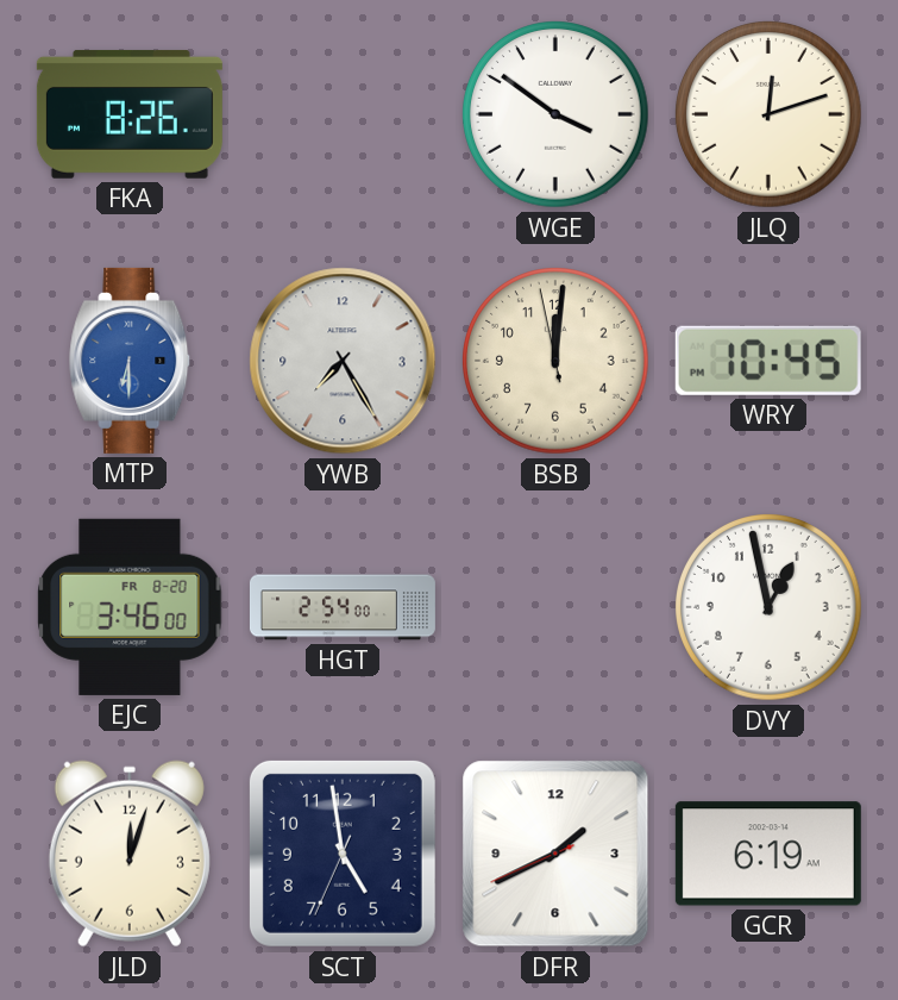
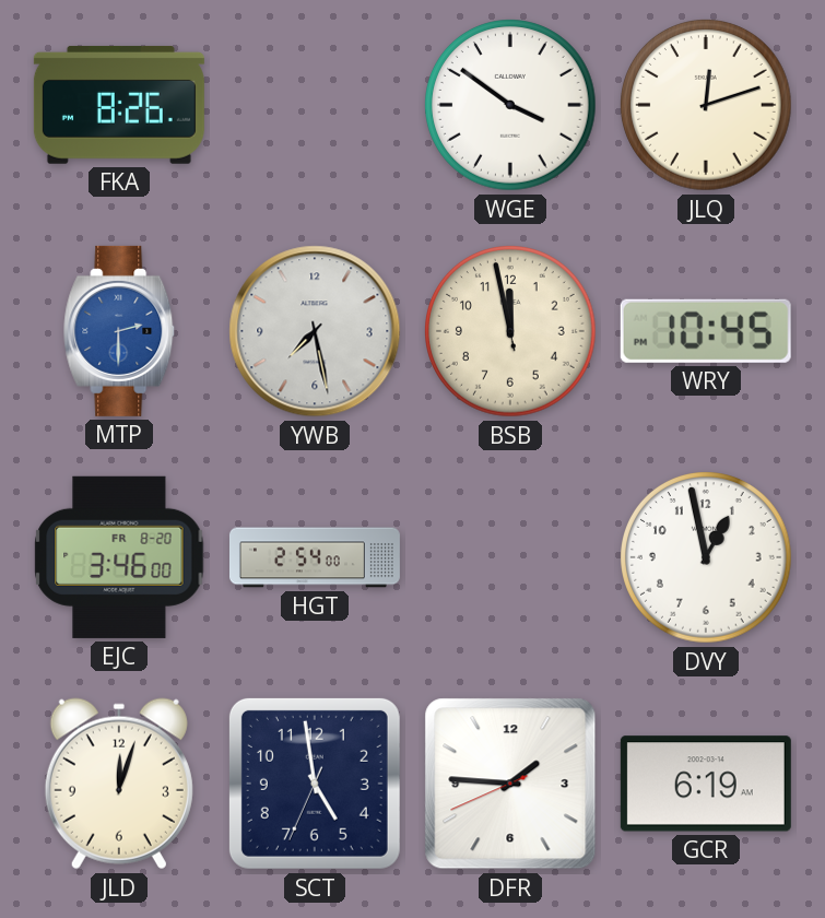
MTP: 6:30 -> 2:30 (120, 331)
YWB: 7:25 -> 7:28 (315, 331)
BSB: 12:00 -> 11:57 (511, 332)
DFR: 1:40 -> 1:45 (510, 784)
